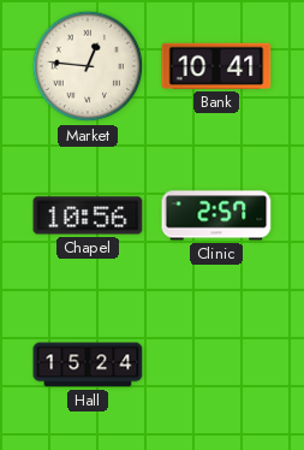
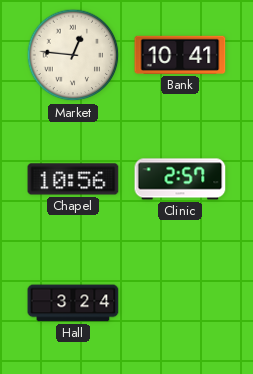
Hall: 15:24 -> 3:24 (73, 303)
